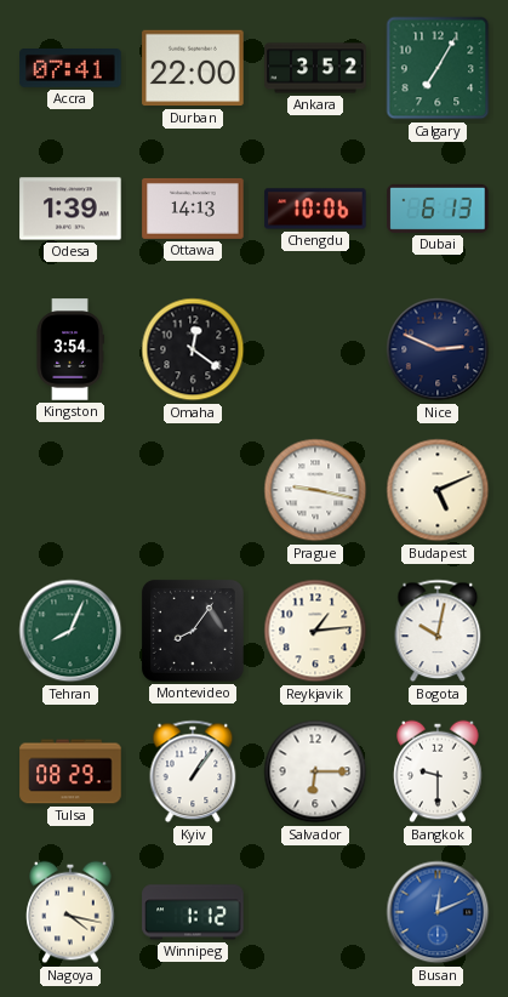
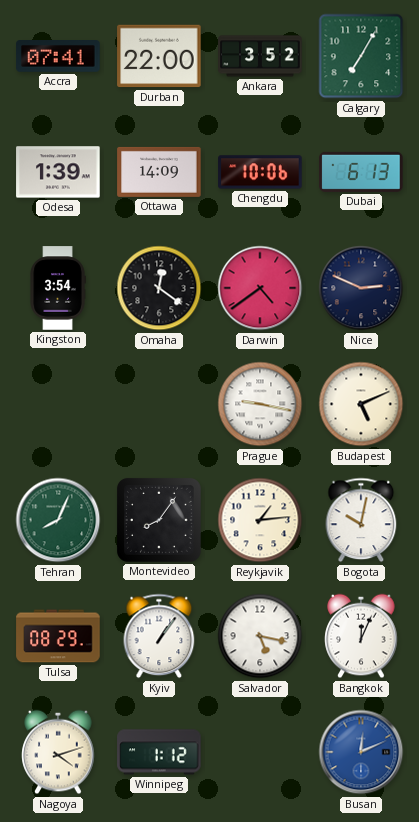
Ottawa: 14:13 -> 14:09 (159, 172)
Darwin: none -> 4:39 (260, 288)
Salvador: 6:15 -> 5:17 (260, 636)
Bangkok: 9:30 -> 12:04 (361, 636)
Nagoya: 4:17 -> 4:12 (58, 752)
